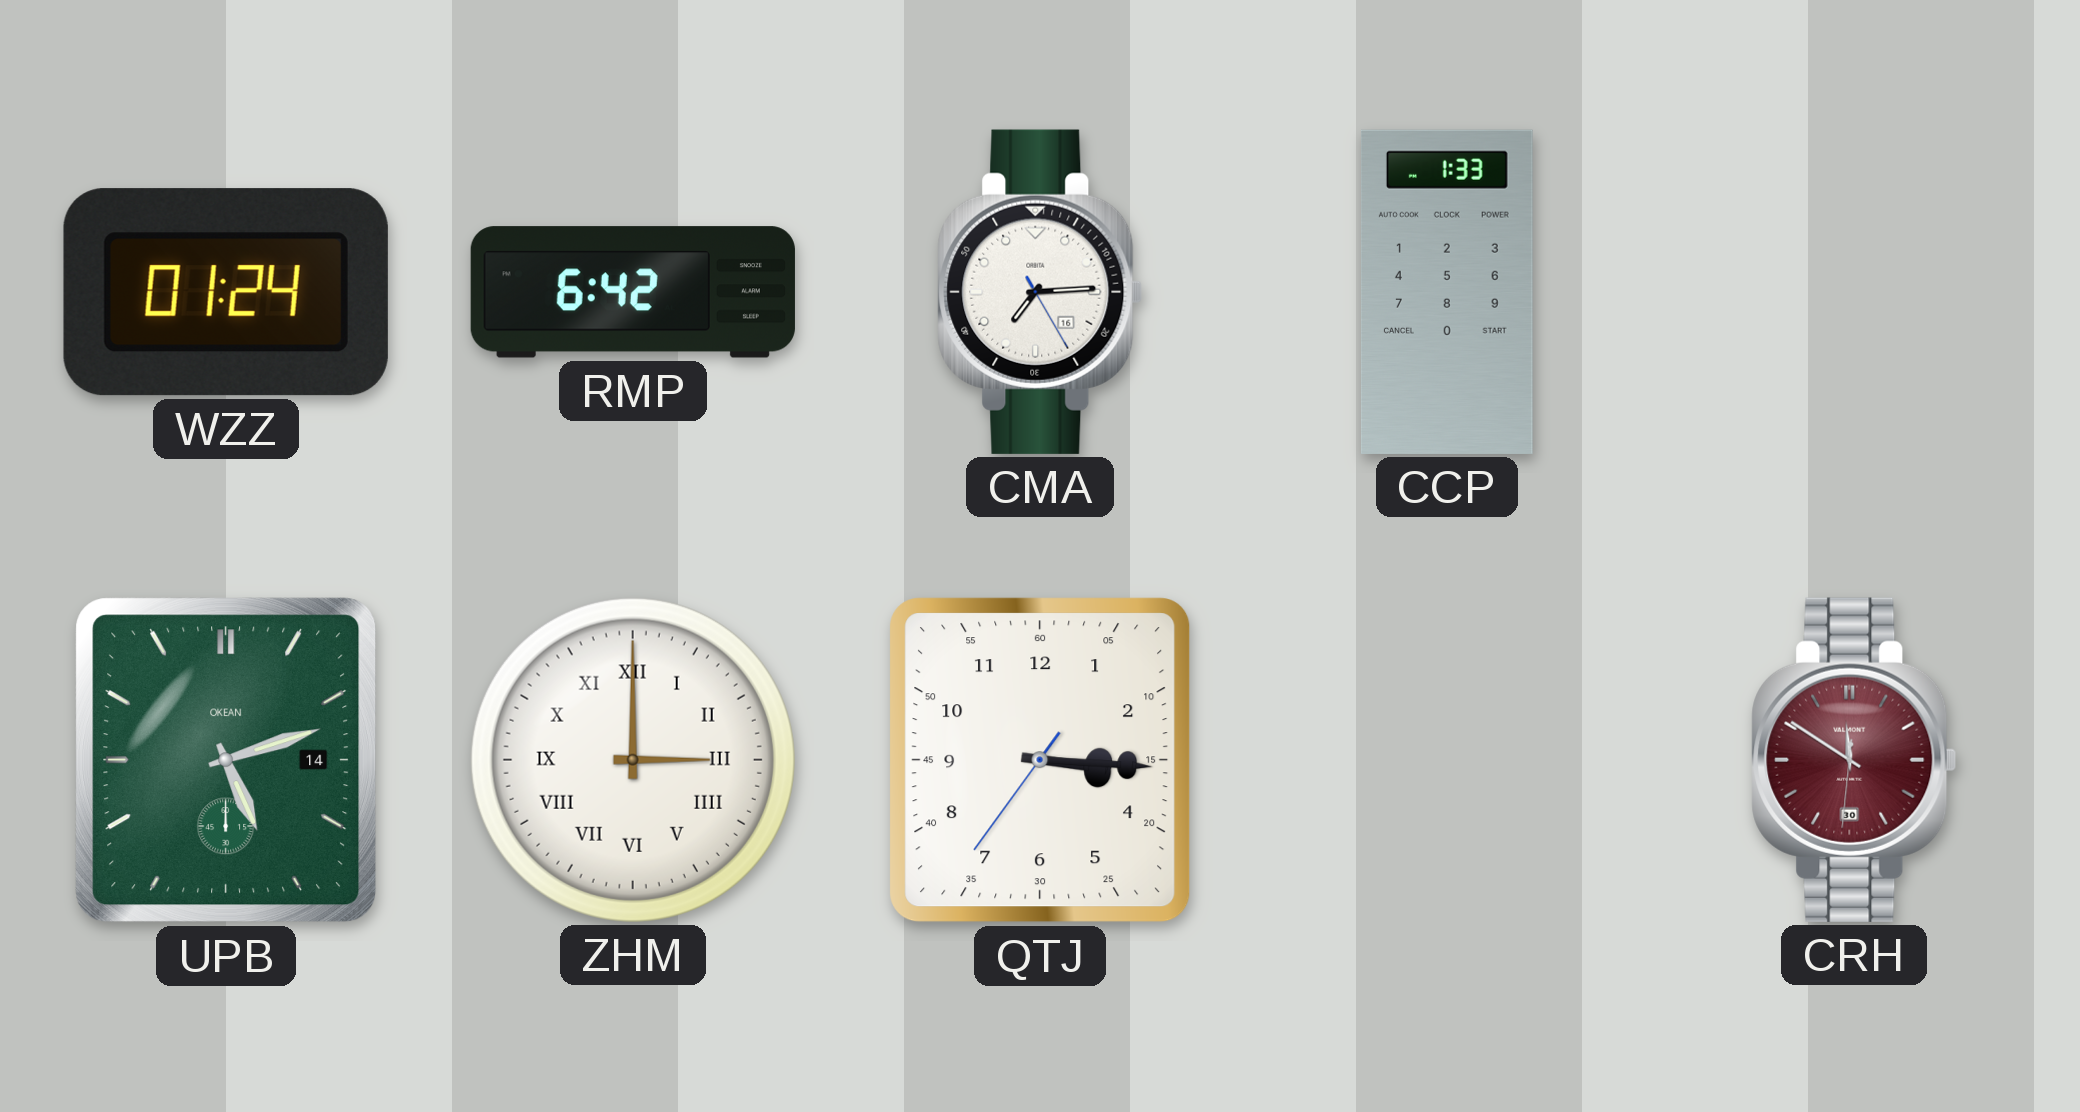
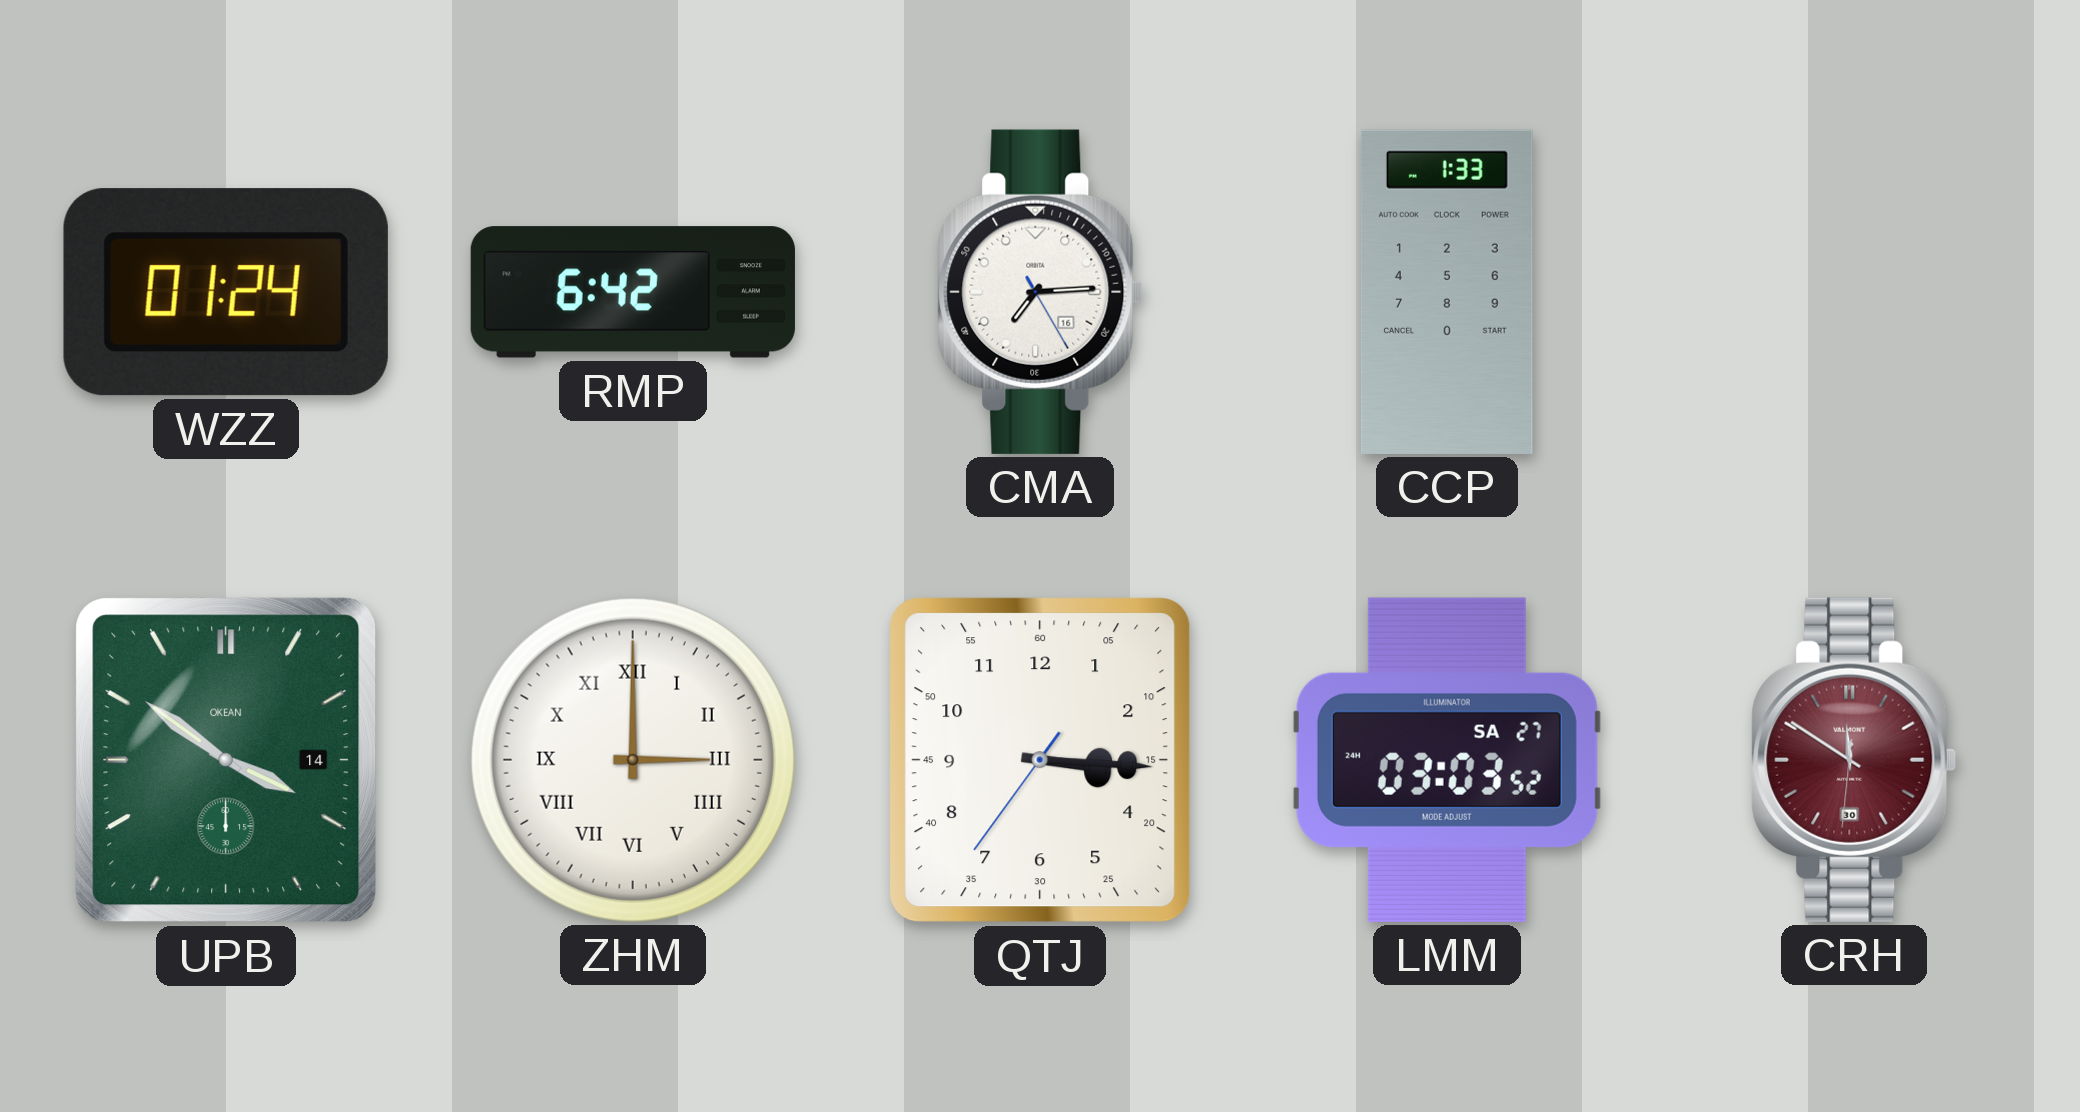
UPB: 5:12 -> 3:51 (226, 760)
LMM: none -> 03:03 (1447, 760)
